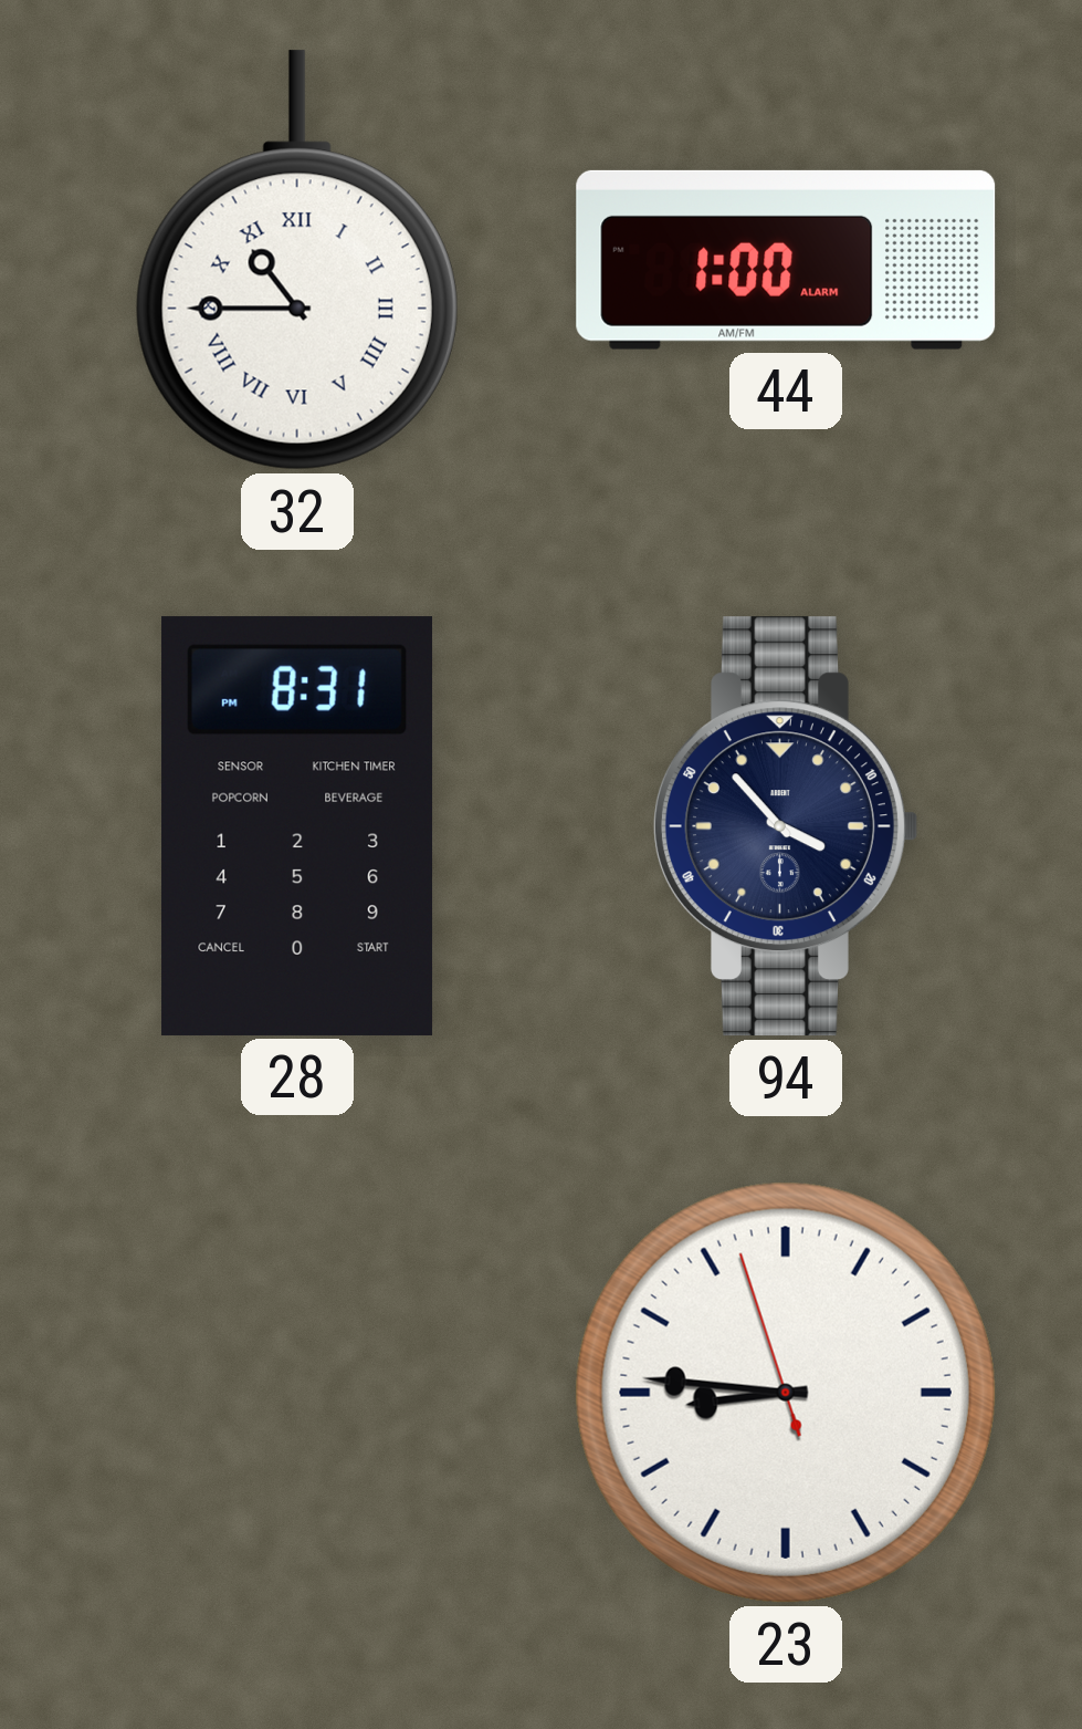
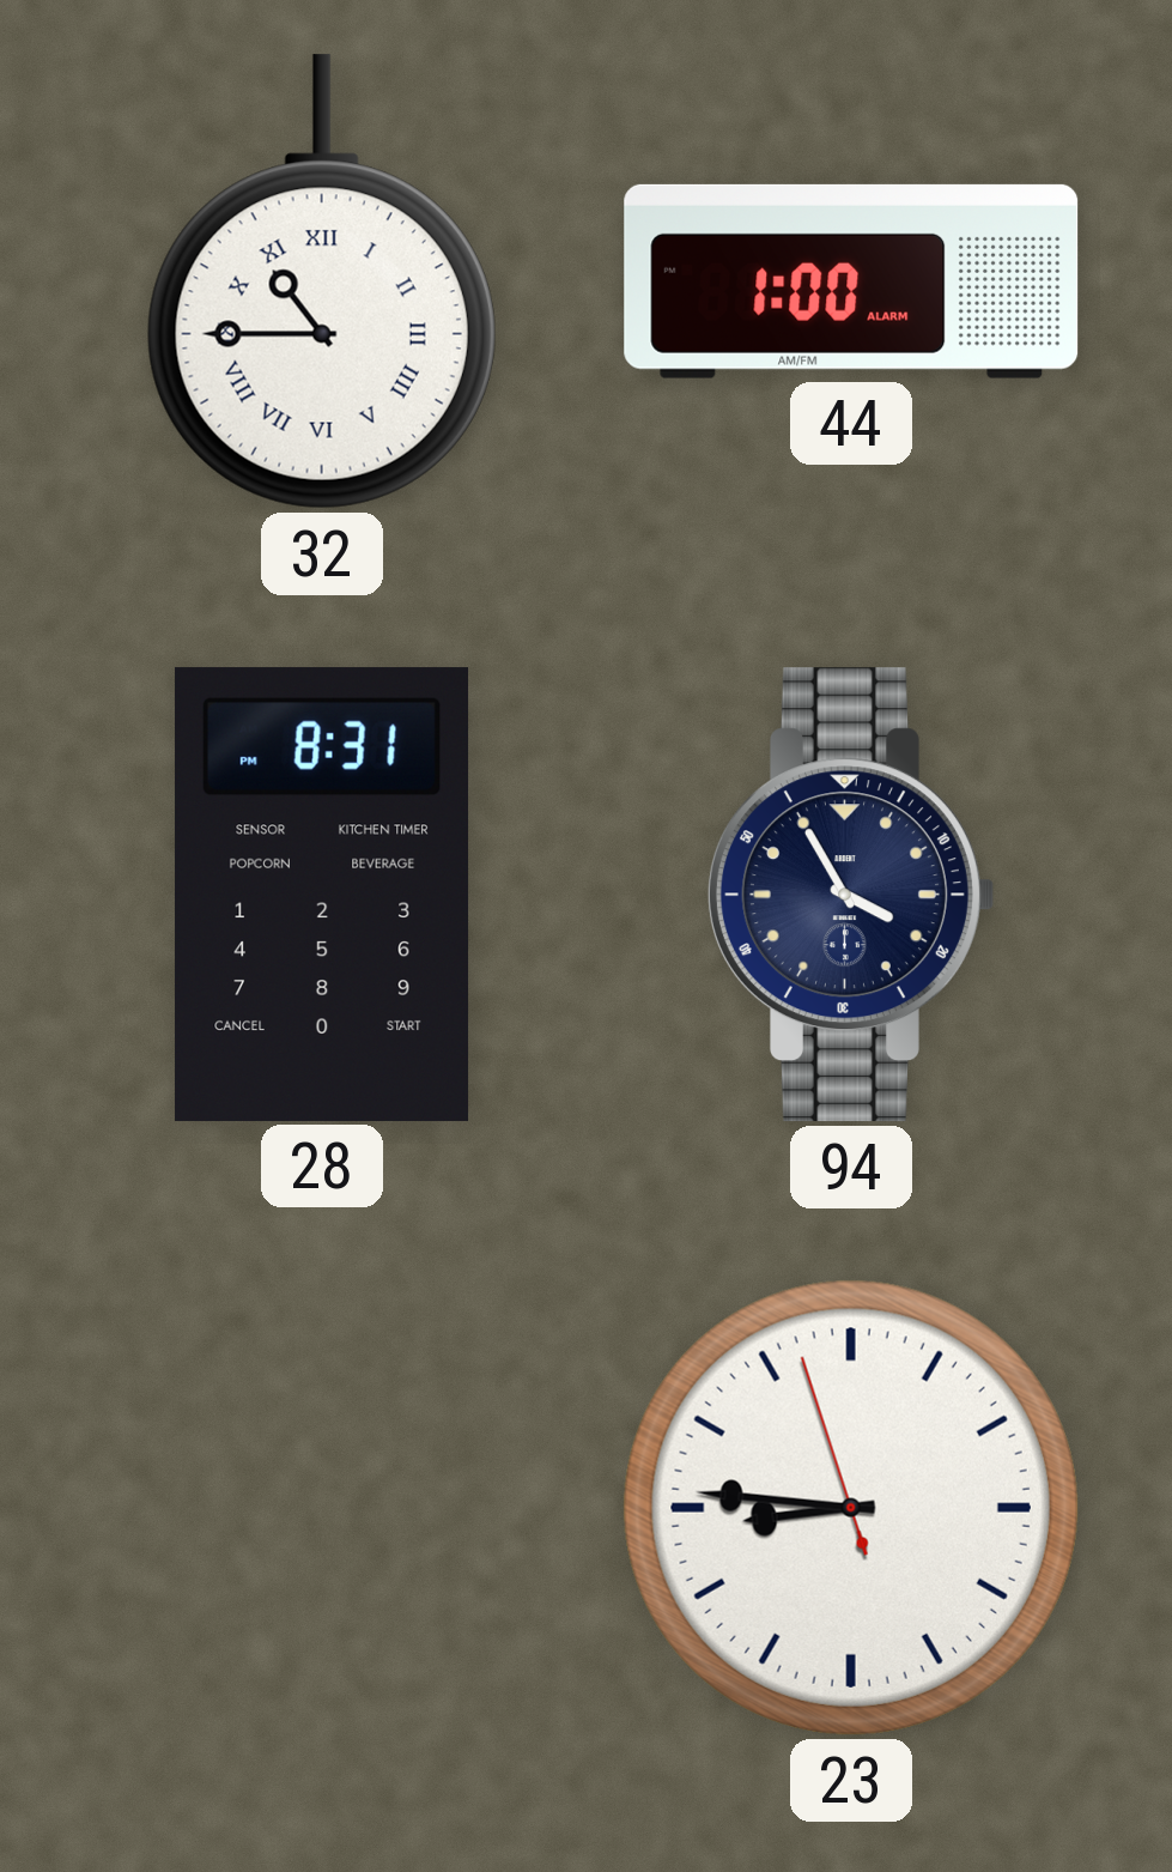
94: 3:53 -> 3:55 (850, 895)
